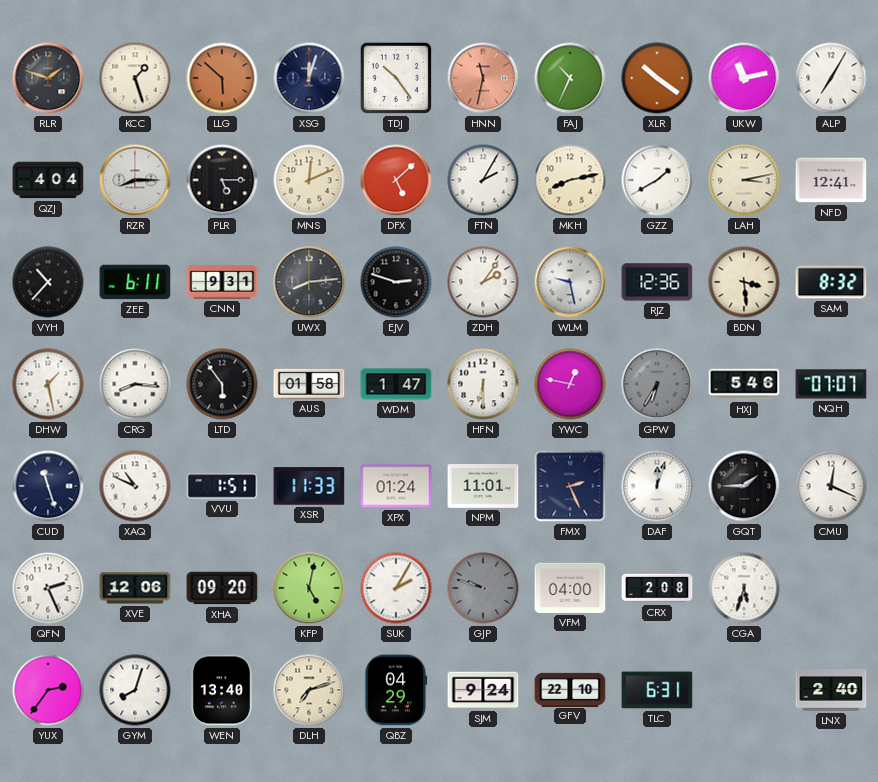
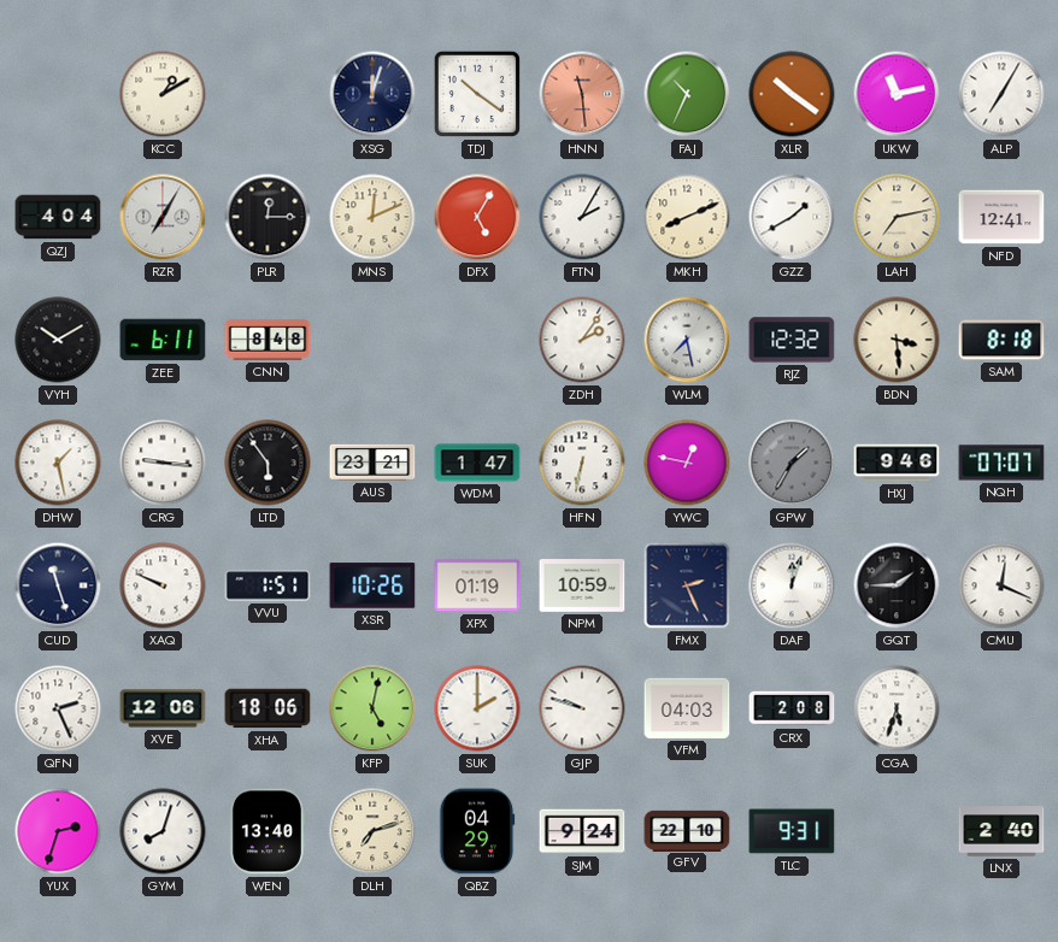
RLR: 1:48 -> none (48, 78)
KCC: 1:27 -> 1:10 (163, 94)
LLG: 5:52 -> none (222, 78)
TDJ: 10:24 -> 10:21 (477, 94)
HNN: 11:32 -> 11:29 (582, 94)
RZR: 8:15 -> 7:05 (163, 217)
PLR: 5:15 -> 12:15 (268, 217)
DFX: 5:08 -> 5:05 (477, 217)
MKH: 8:13 -> 8:11 (687, 217)
LAH: 3:13 -> 7:13 (897, 217)
VYH: 10:37 -> 10:10 (58, 340)
CNN: 9:31 -> 8:48 (268, 340)
UWX: 8:14 -> none (309, 282)
EJV: 2:48 -> none (396, 282)
WLM: 9:28 -> 7:28 (687, 340)
RJZ: 12:36 -> 12:32 (792, 340)
SAM: 8:32 -> 8:18 (1001, 340)
CRG: 8:16 -> 9:16 (163, 463)
AUS: 01:58 -> 23:21 (372, 463)
HFN: 6:30 -> 6:32 (582, 463)
GPW: 6:35 -> 1:35 (792, 463)
HXJ: 5:46 -> 9:46 (897, 463)
XAQ: 10:49 -> 9:49 (163, 585)
XSR: 11:33 -> 10:26 (372, 585)
XPX: 01:24 -> 01:19 (477, 585)
NPM: 11:01 -> 10:59 (582, 585)
XHA: 09:20 -> 18:06 (268, 708)
SUK: 2:05 -> 2:00 (477, 708)
GJP dial: grey -> white (582, 708)
VFM: 04:00 -> 04:03 (687, 708)
YUX: 2:36 -> 2:33 (58, 831)
TLC: 6:31 -> 9:31 (792, 831)
